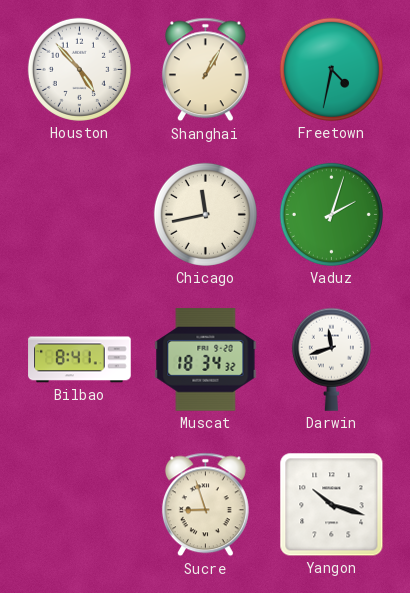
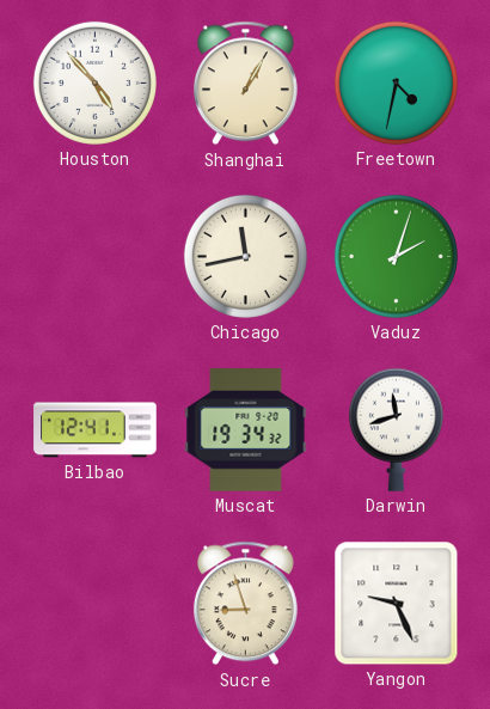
Bilbao: 8:41 -> 12:41 (96, 430)
Muscat: 18:34 -> 19:34 (246, 430)
Yangon: 10:18 -> 9:26 (397, 604)
